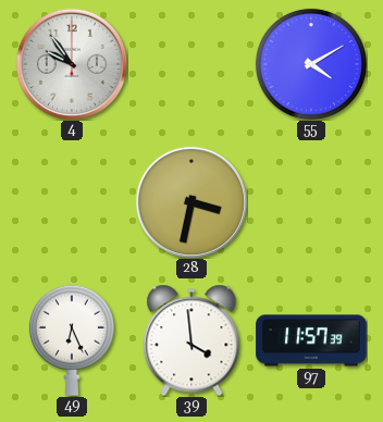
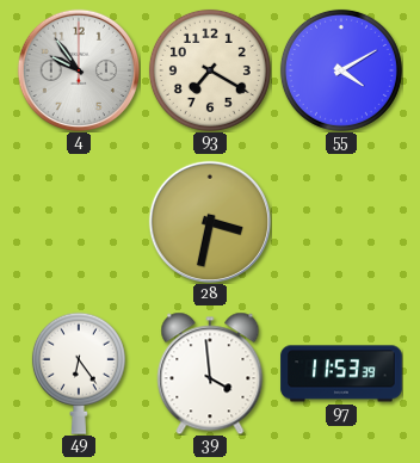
93: none -> 7:20 (210, 70)
49: 6:26 -> 6:24 (79, 374)
97: 11:57 -> 11:53 (341, 374)
